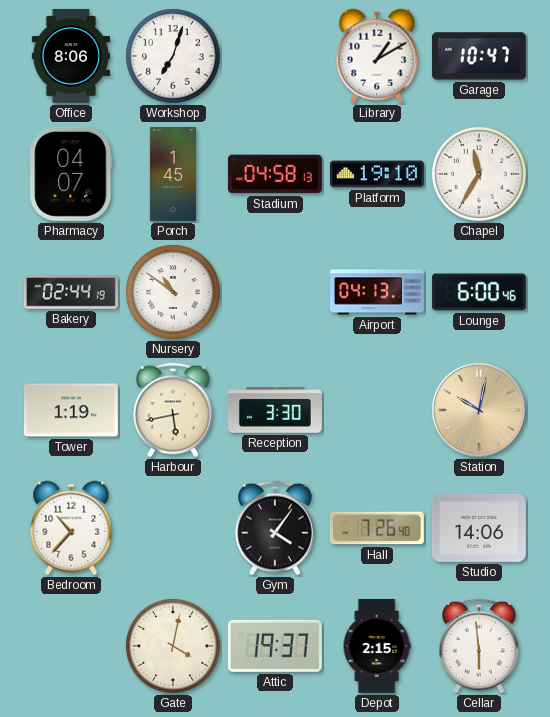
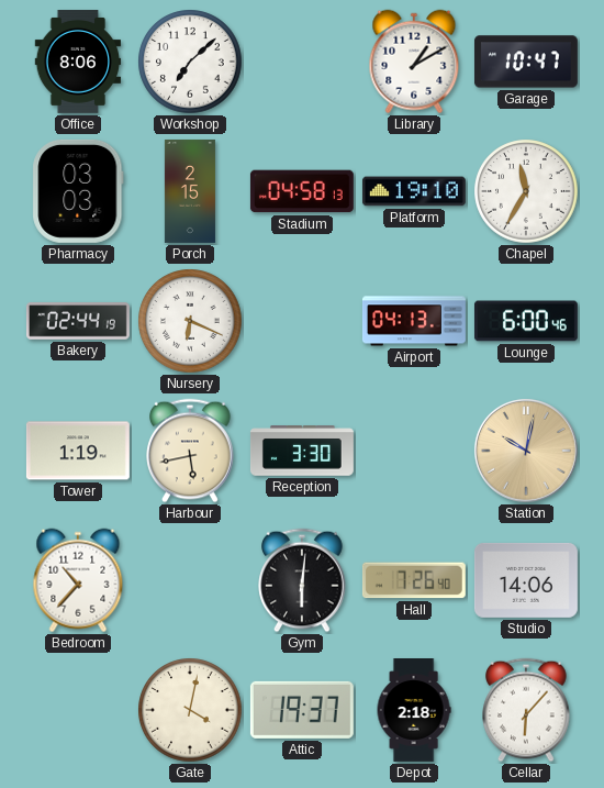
Workshop: 7:03 -> 7:08 (190, 62)
Pharmacy: 04:07 -> 03:03 (78, 191)
Porch: 1:45 -> 2:15 (190, 191)
Nursery: 10:51 -> 6:19 (190, 321)
Gym: 4:06 -> 6:01 (302, 580)
Depot: 2:15 -> 2:18 (414, 711)
Cellar: 5:59 -> 6:07 (526, 710)
